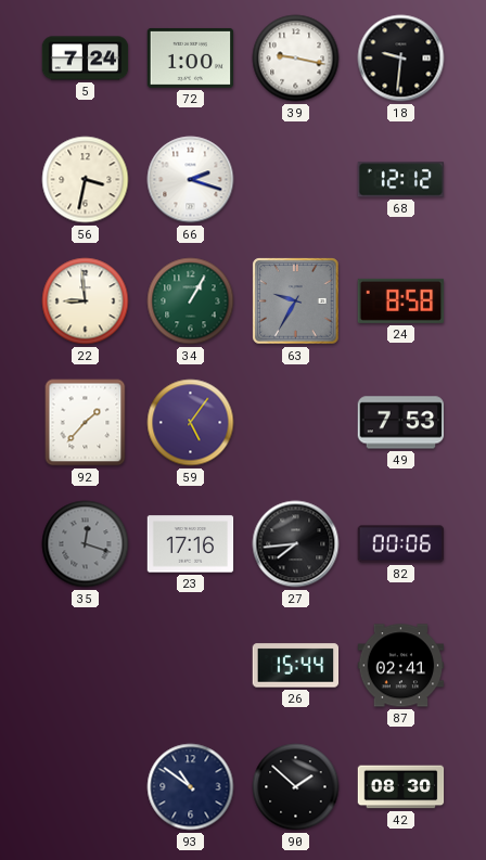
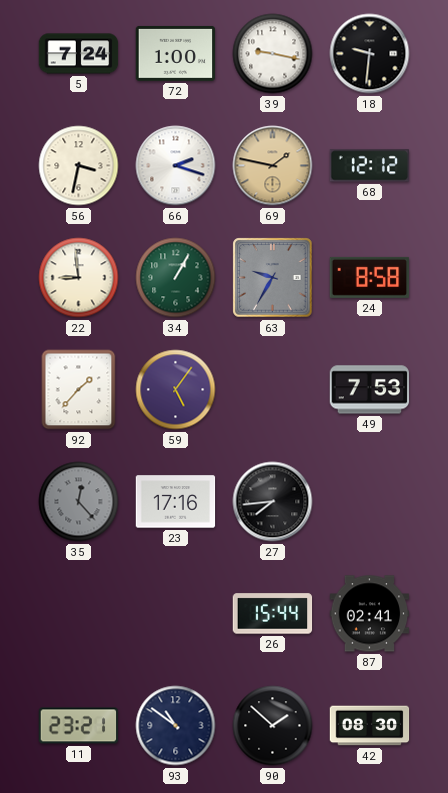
69: none -> 1:47 (273, 166)
35: 12:18 -> 12:23 (79, 502)
82: 00:06 -> none (401, 544)
11: none -> 23:21 (79, 726)
